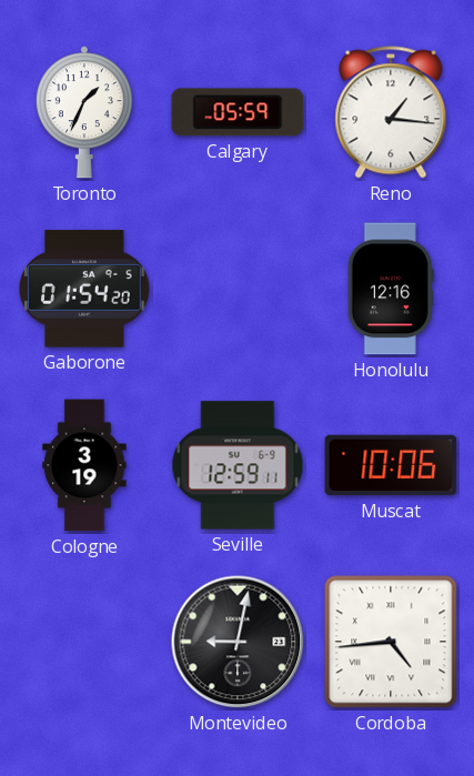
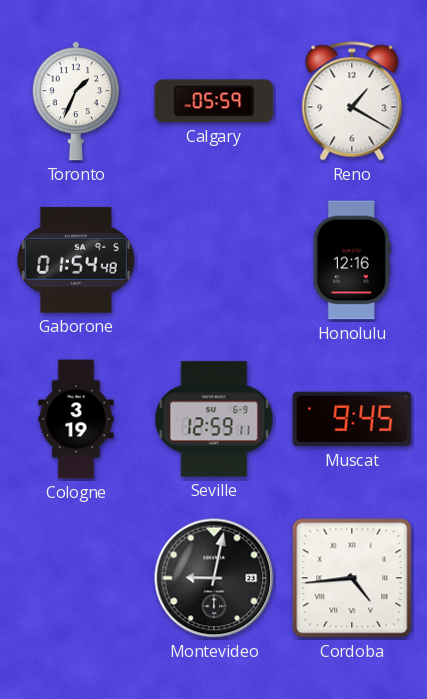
Reno: 1:16 -> 1:20 (352, 101)
Gaborone: 01:54:20 -> 01:54:48 (77, 260)
Muscat: 10:06 -> 9:45 (352, 419)
